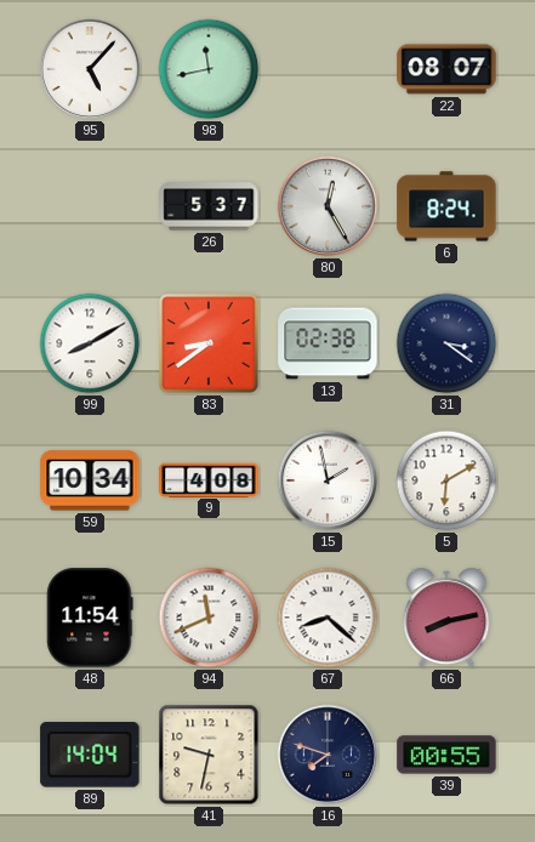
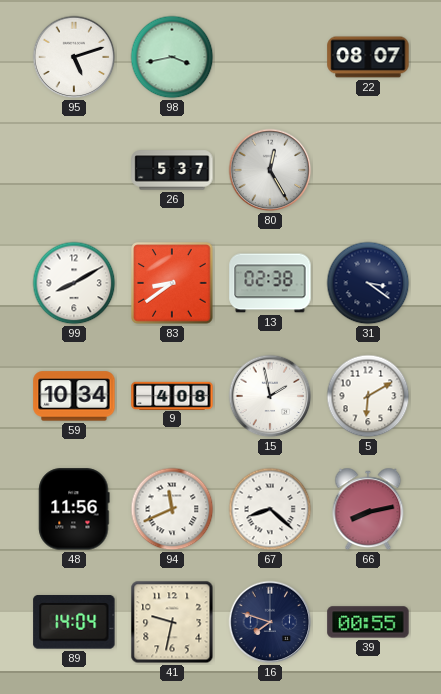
95: 5:07 -> 5:12 (74, 57)
98: 11:43 -> 3:43 (172, 57)
6: 8:24 -> none (446, 206)
48: 11:54 -> 11:56 (74, 509)
